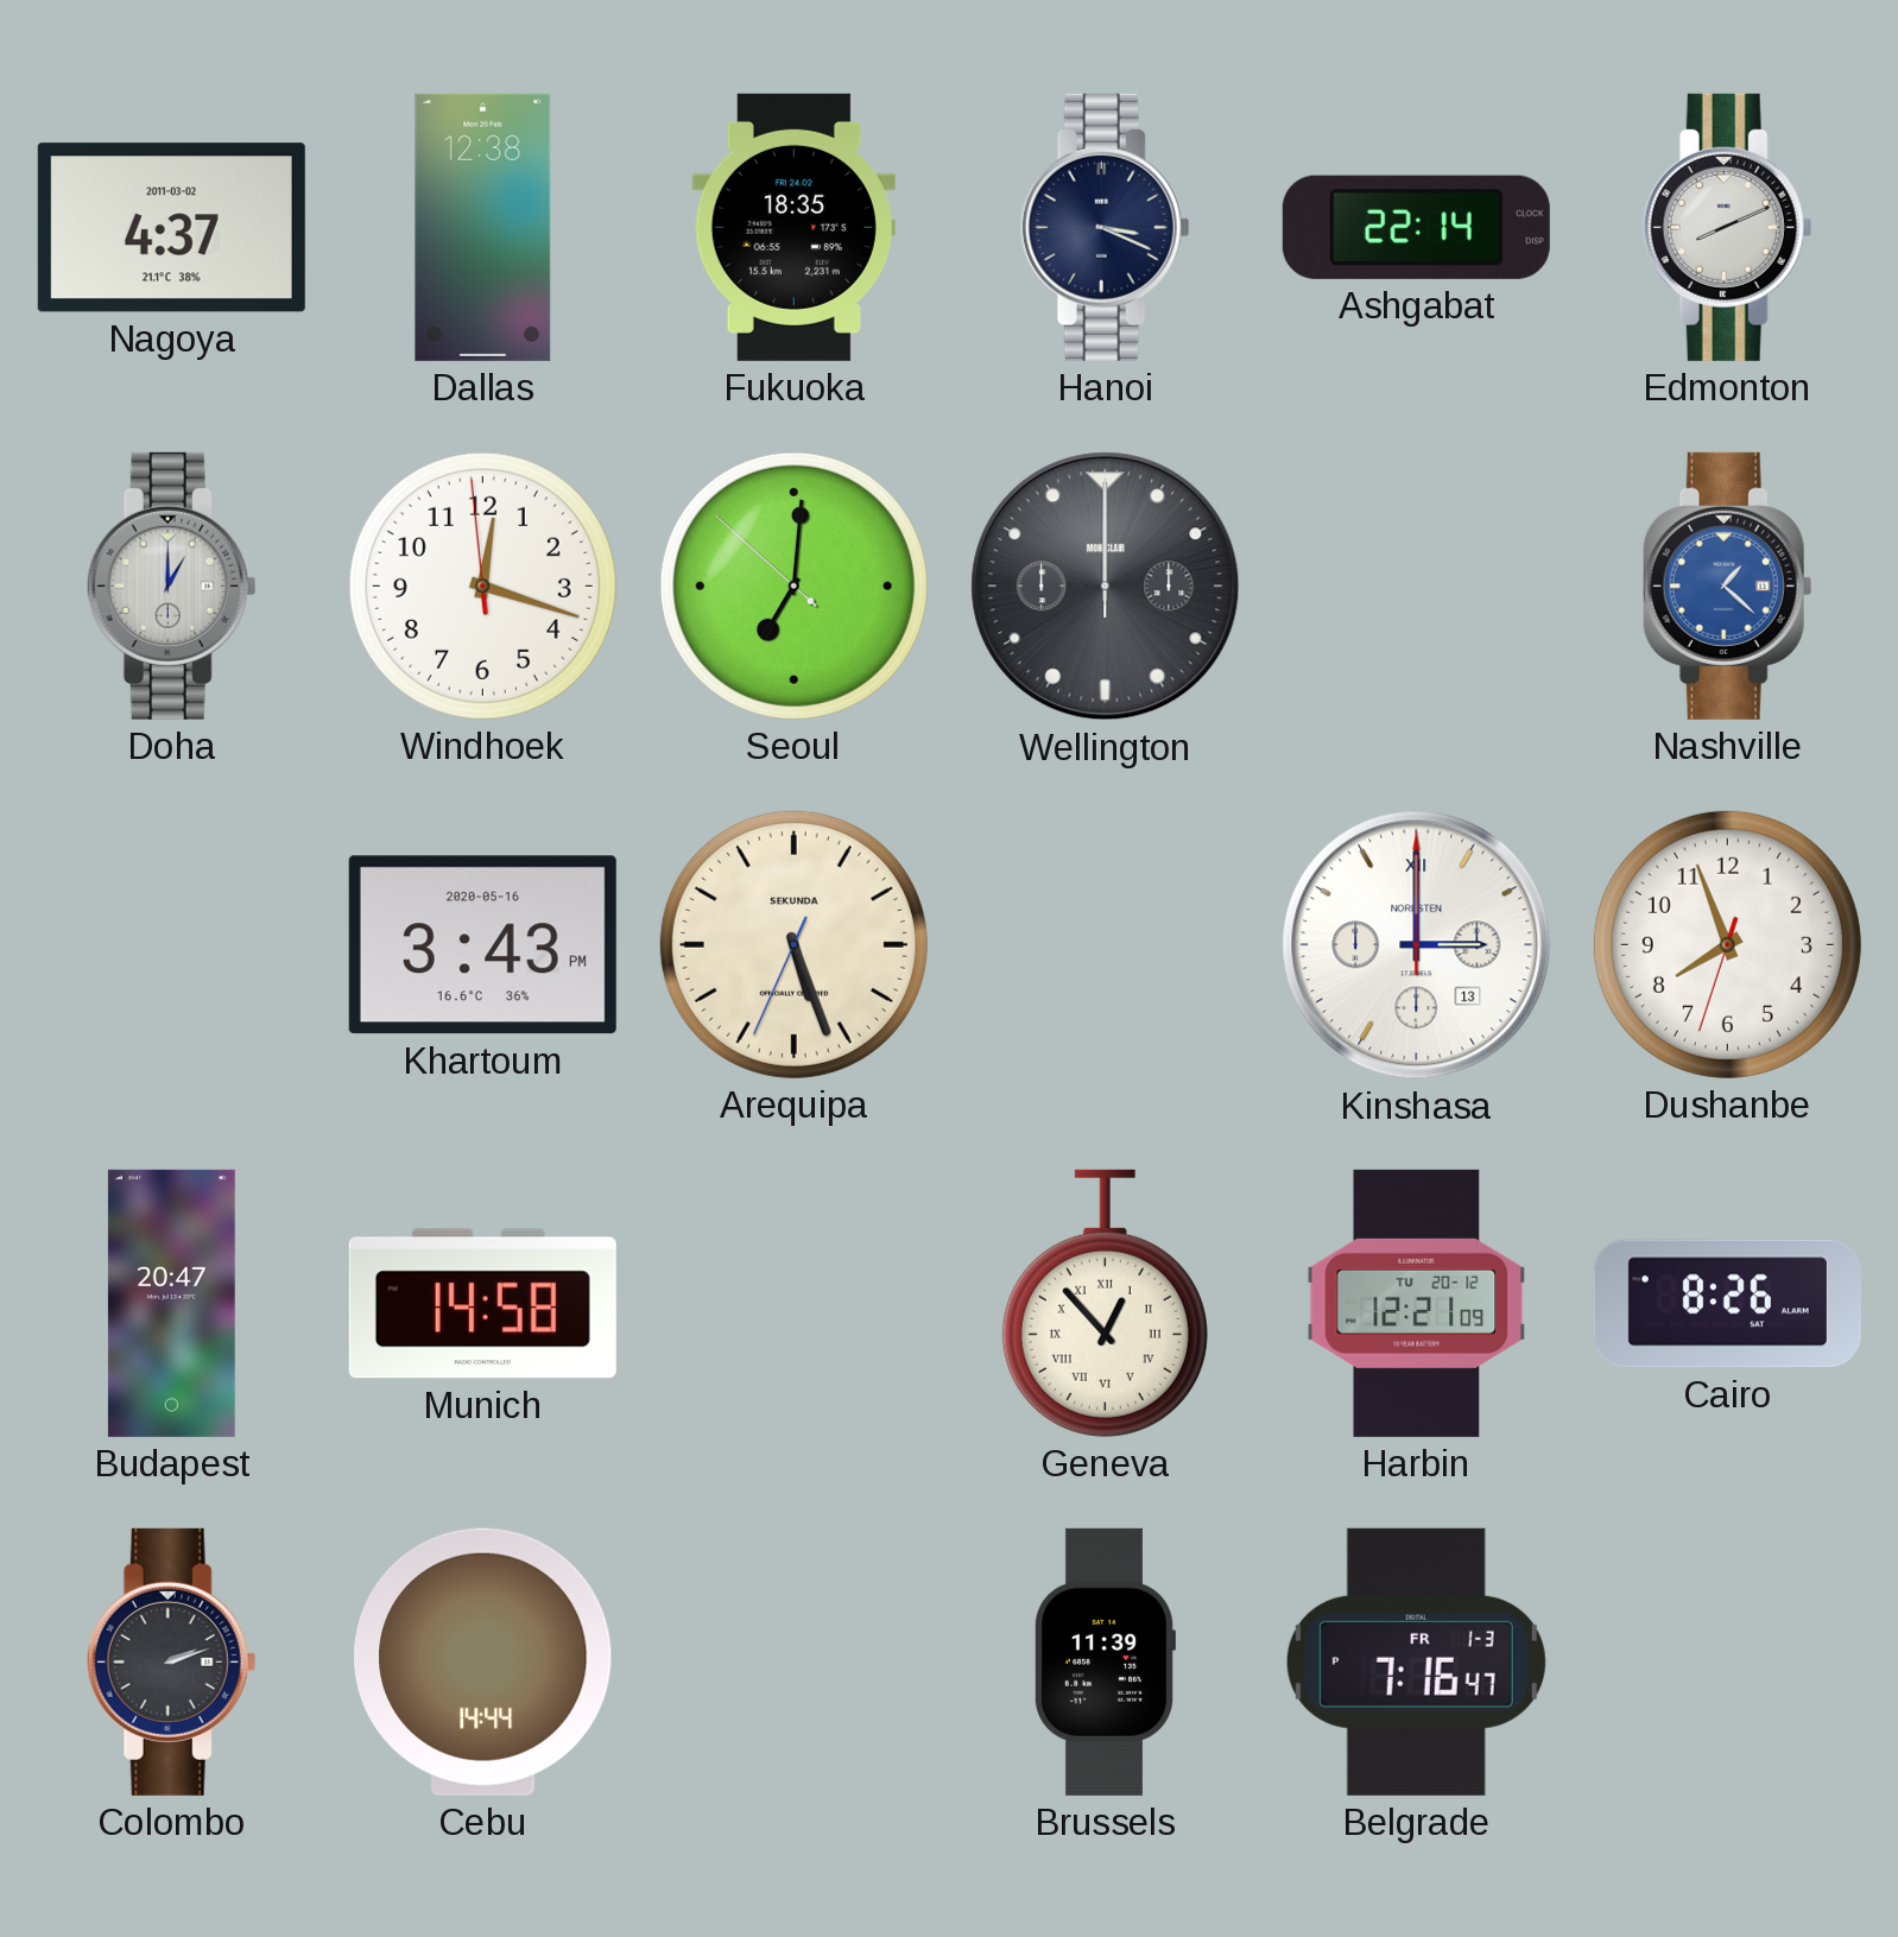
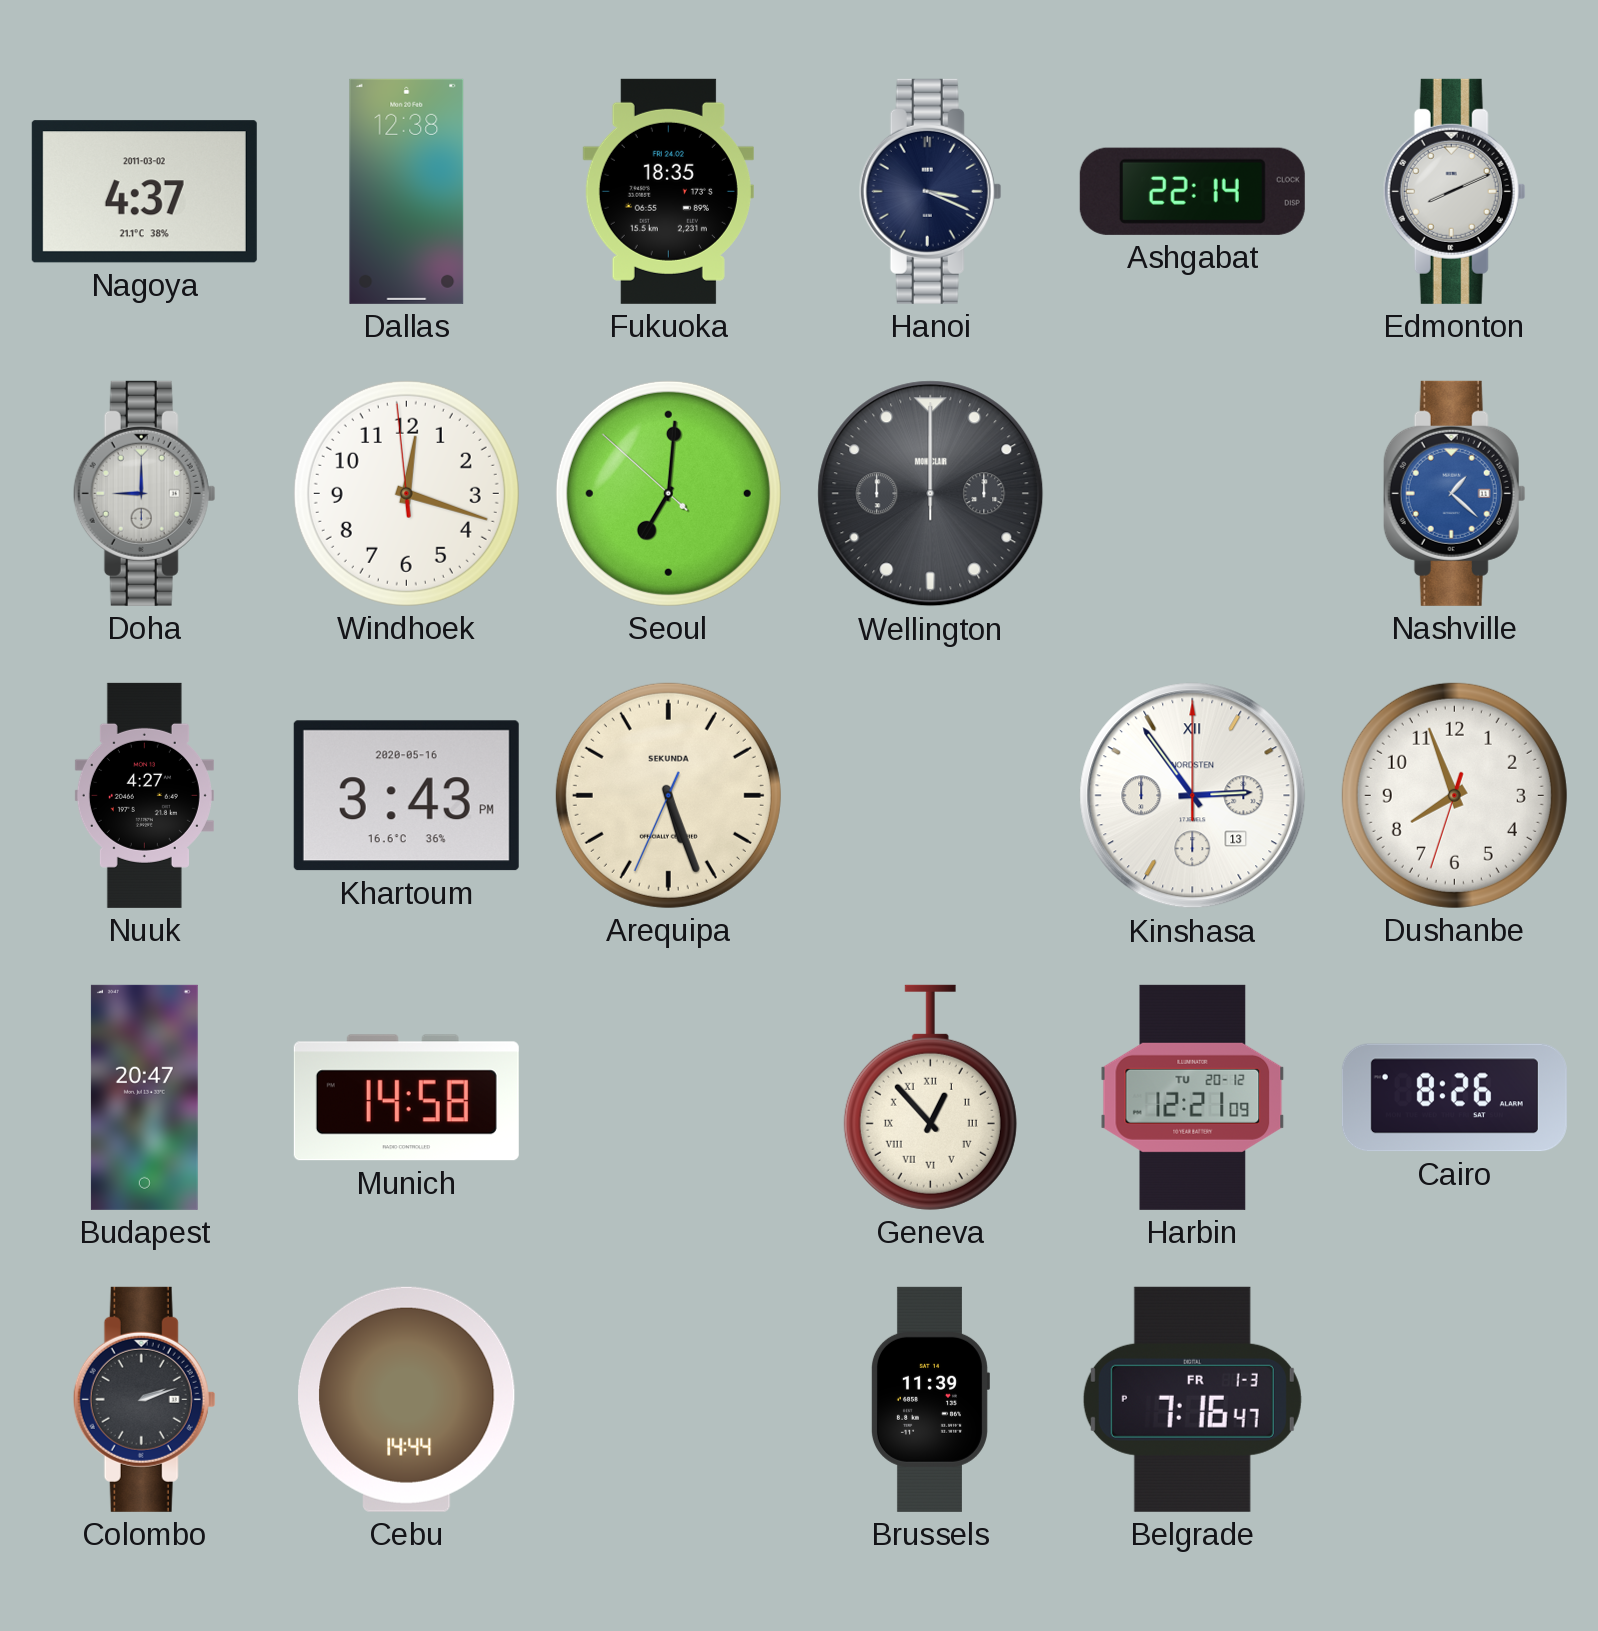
Doha: 1:00 -> 9:00 (144, 493)
Nuuk: none -> 4:27 (144, 795)
Kinshasa: 3:00 -> 2:54 (1193, 796)
